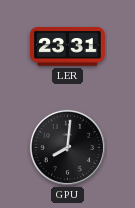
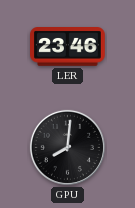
LER: 23:31 -> 23:46 (68, 47)
